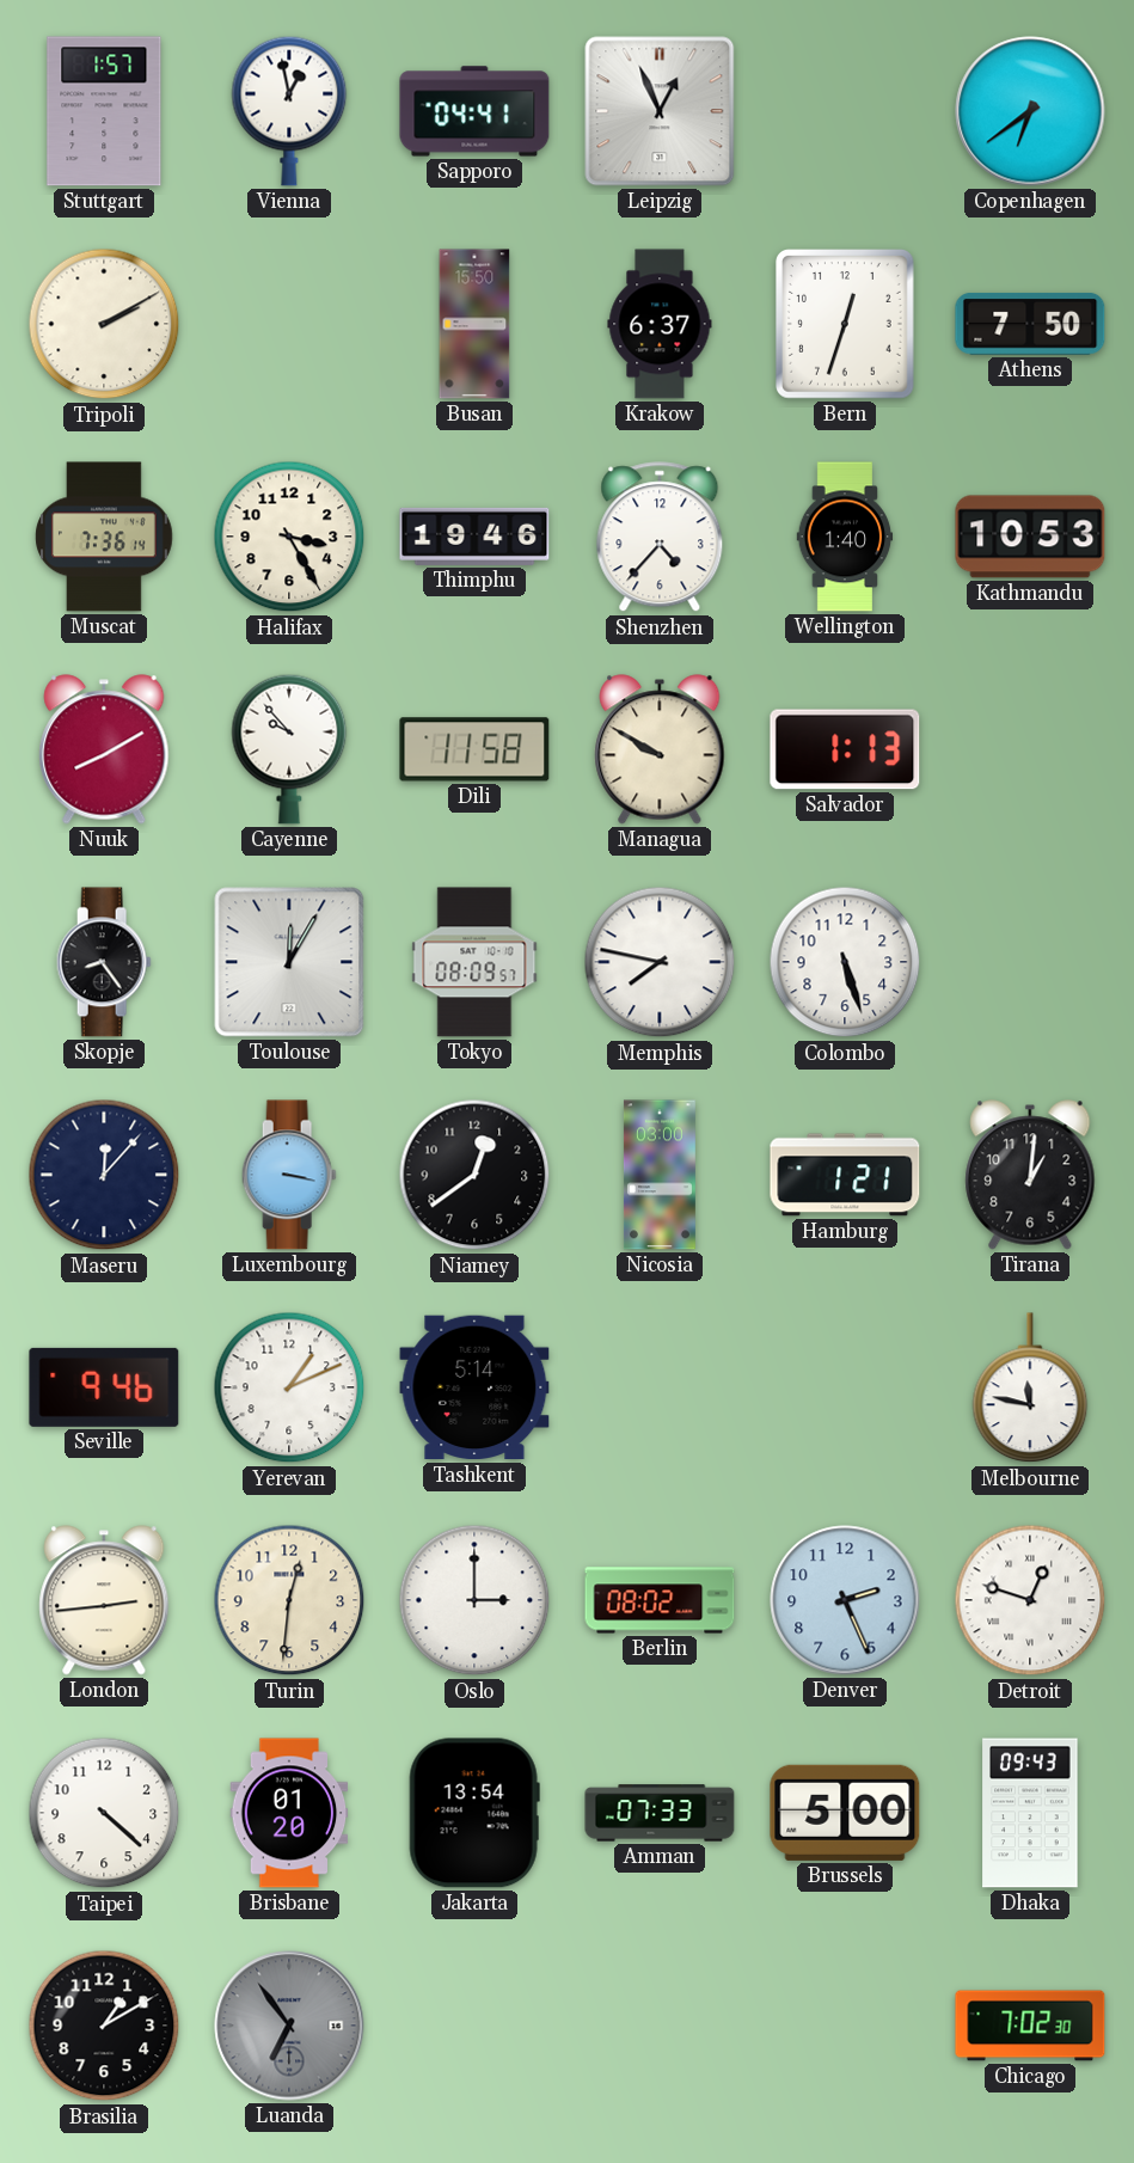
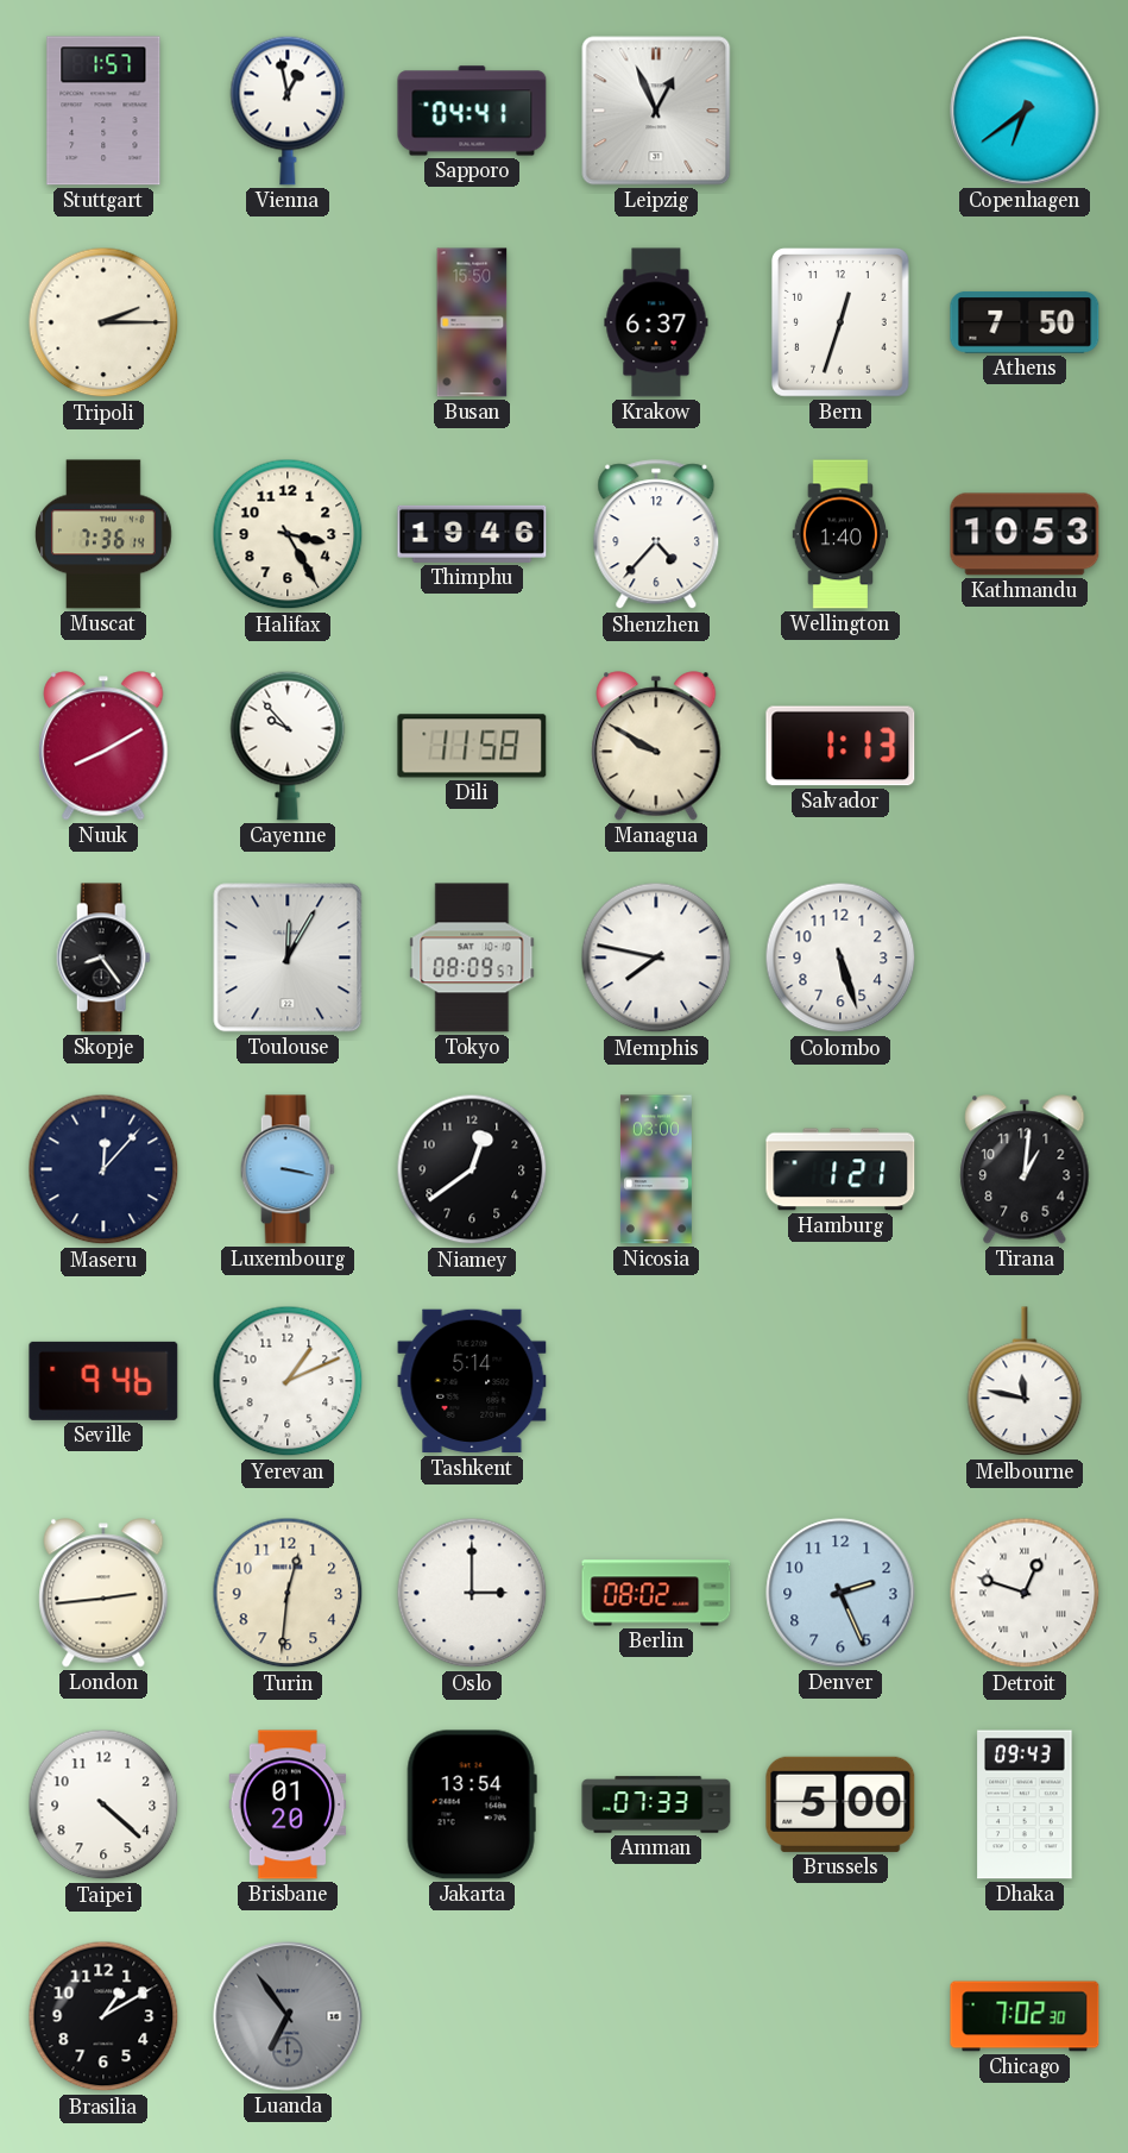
Tripoli: 2:10 -> 2:15 (103, 322)
